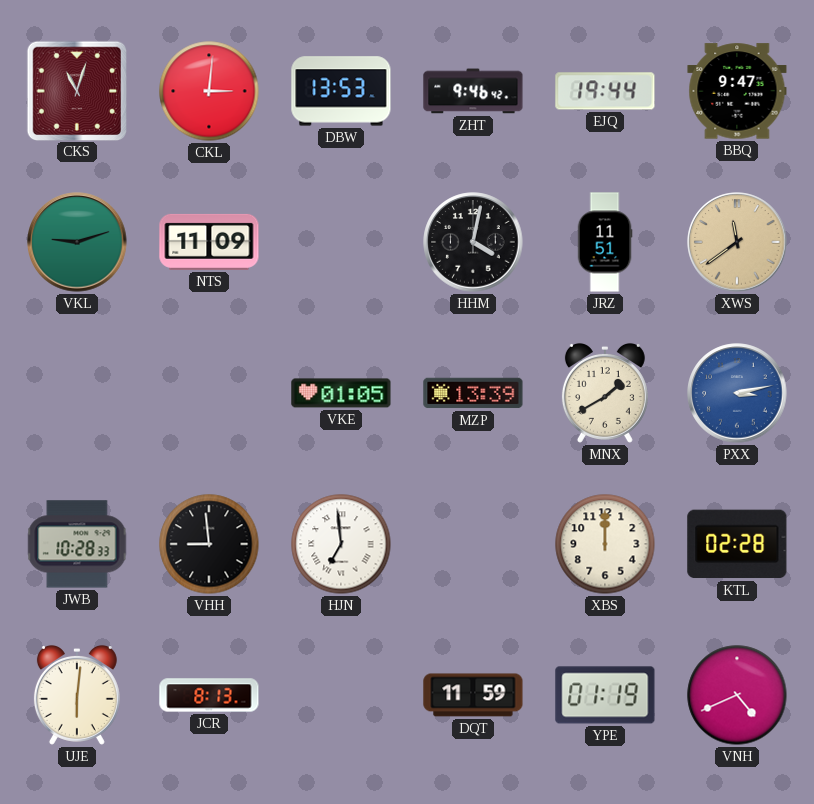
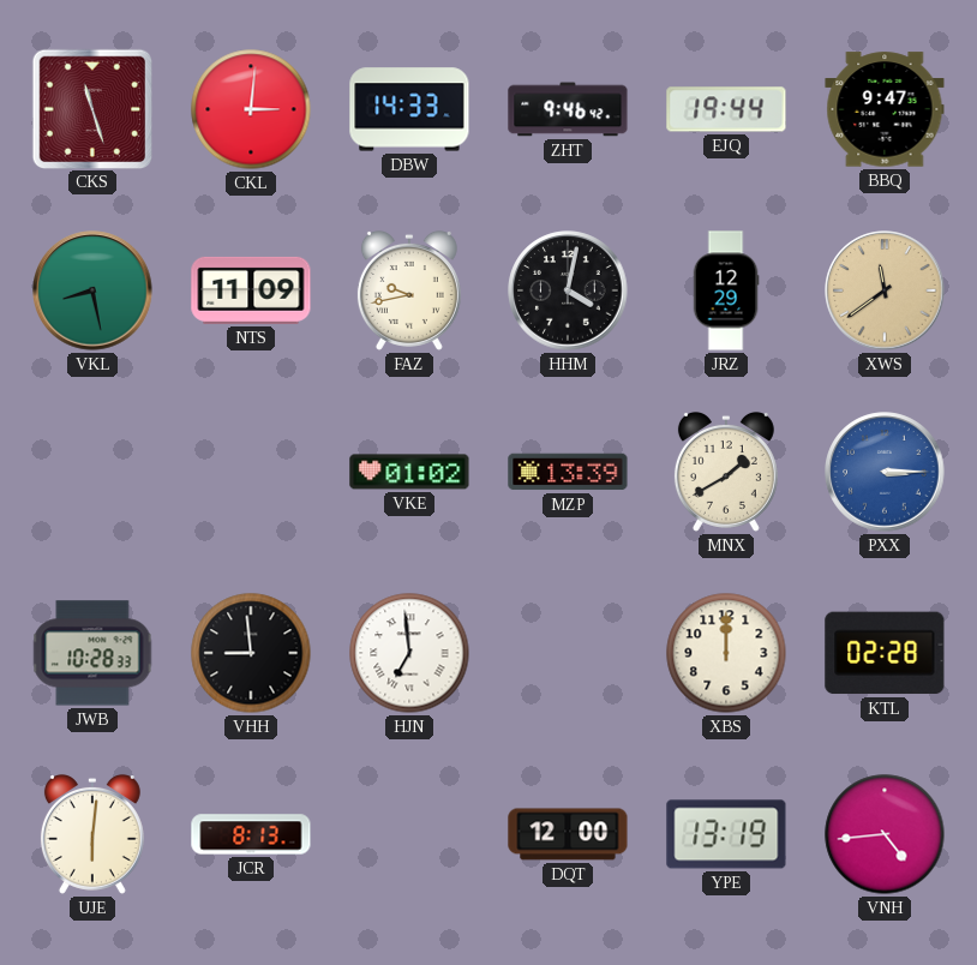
CKS: 11:03 -> 11:27 (91, 108)
DBW: 13:53 -> 14:33 (409, 109)
VKL: 9:12 -> 8:28 (92, 290)
FAZ: none -> 9:43 (409, 290)
JRZ: 11:51 -> 12:29 (726, 290)
VKE: 01:05 -> 01:02 (409, 472)
PXX: 3:13 -> 3:15 (885, 472)
DQT: 11:59 -> 12:00 (568, 834)
YPE: 01:19 -> 13:19 (726, 834)
VNH: 4:41 -> 4:44 (885, 834)
